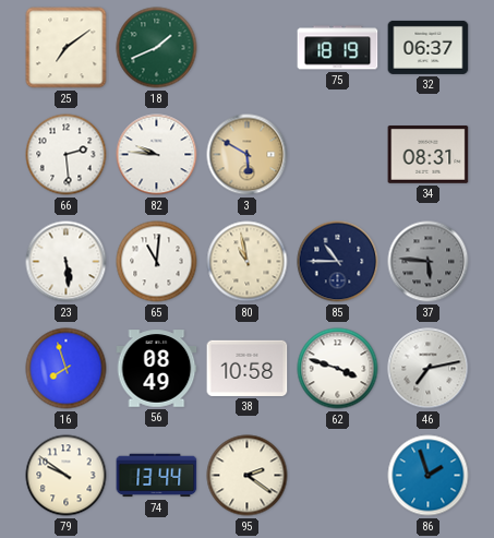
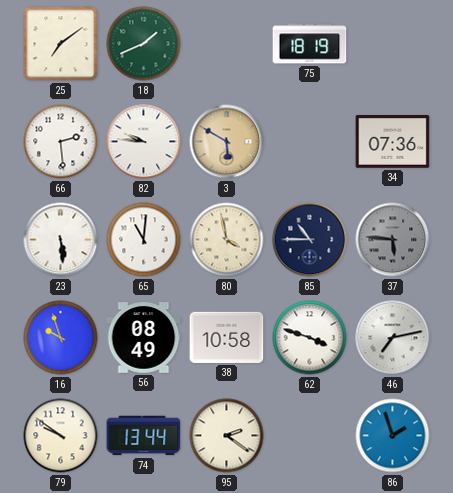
32: 06:37 -> none (429, 47)
34: 08:31 -> 07:36 (393, 142)
80: 10:58 -> 3:58 (227, 240)
16: 7:57 -> 9:57 (61, 338)
